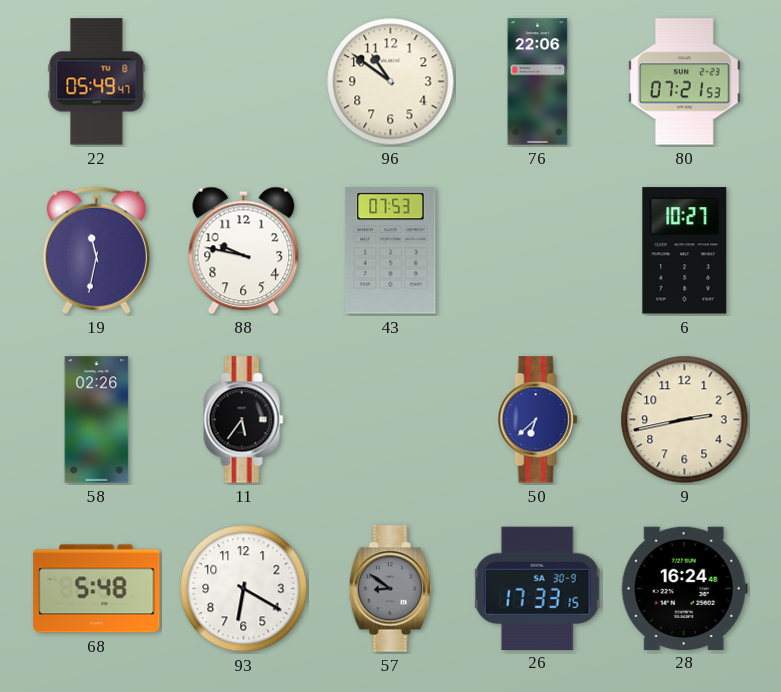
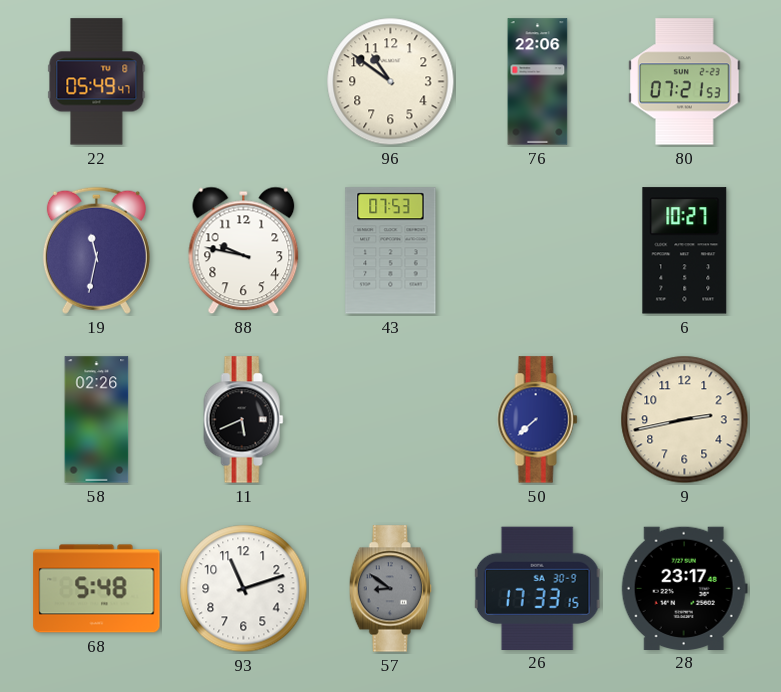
11: 5:36 -> 5:41 (244, 420)
50: 6:38 -> 7:38 (538, 420)
93: 6:20 -> 11:12 (244, 589)
28: 16:24 -> 23:17 (684, 588)
